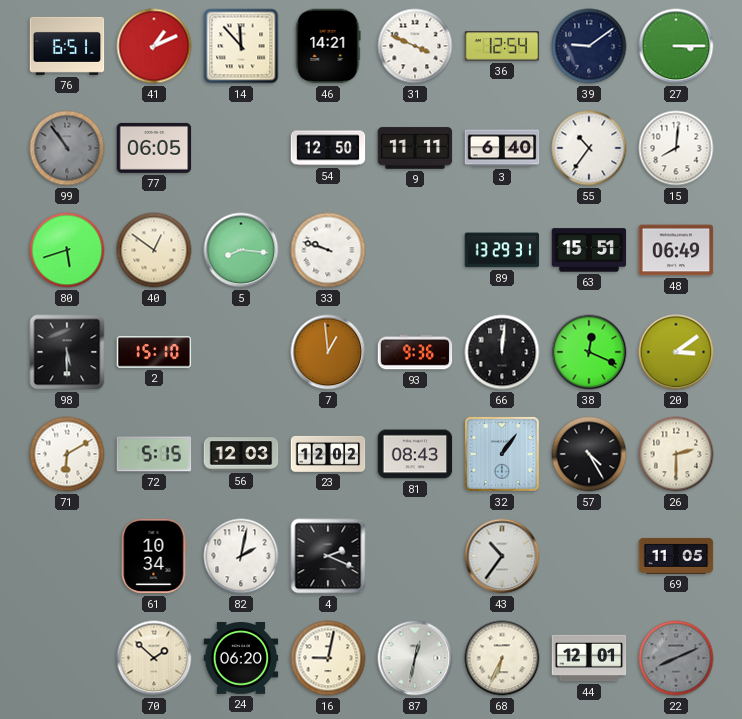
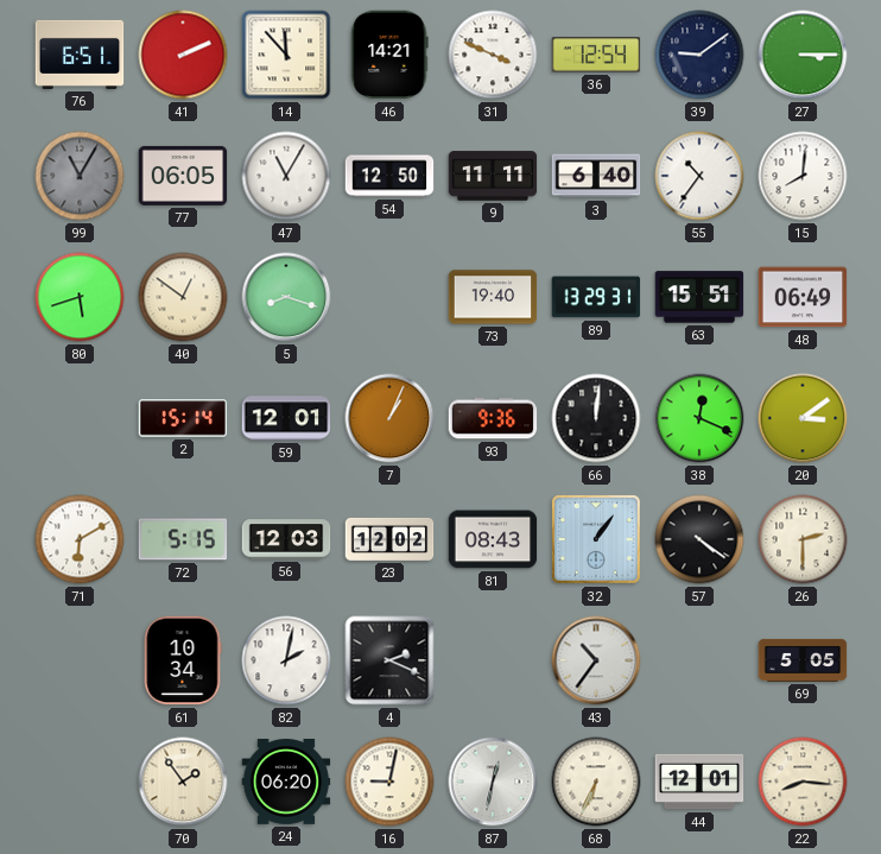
41: 1:11 -> 2:11 (183, 55)
99: 10:54 -> 11:05 (80, 176)
47: none -> 11:05 (286, 176)
5: 8:16 -> 8:18 (286, 297)
33: 9:48 -> none (328, 250)
73: none -> 19:40 (493, 297)
98: 5:30 -> none (67, 352)
2: 15:10 -> 15:14 (183, 418)
59: none -> 12:01 (286, 418)
7: 12:59 -> 1:04 (389, 418)
57: 4:25 -> 4:21 (699, 539)
69: 11:05 -> 5:05 (803, 660)
70: 1:52 -> 1:54 (183, 782)
22: 8:11 -> 8:16 (803, 782)
22 dial: grey -> cream (803, 782)
